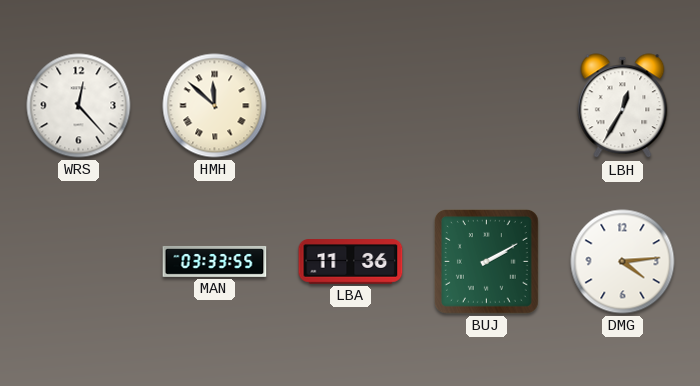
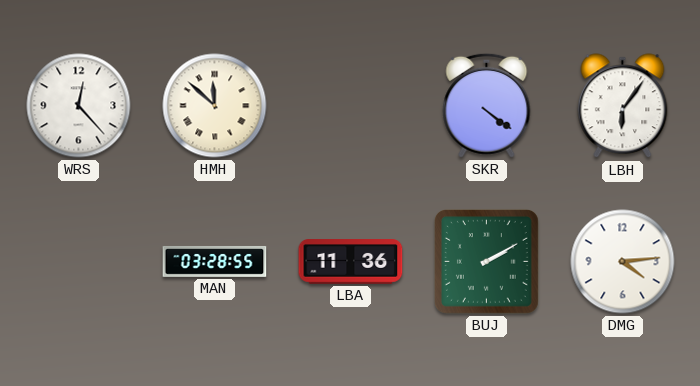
SKR: none -> 4:21 (487, 105)
LBH: 12:35 -> 6:06 (623, 106)
MAN: 03:33 -> 03:28 (215, 261)
